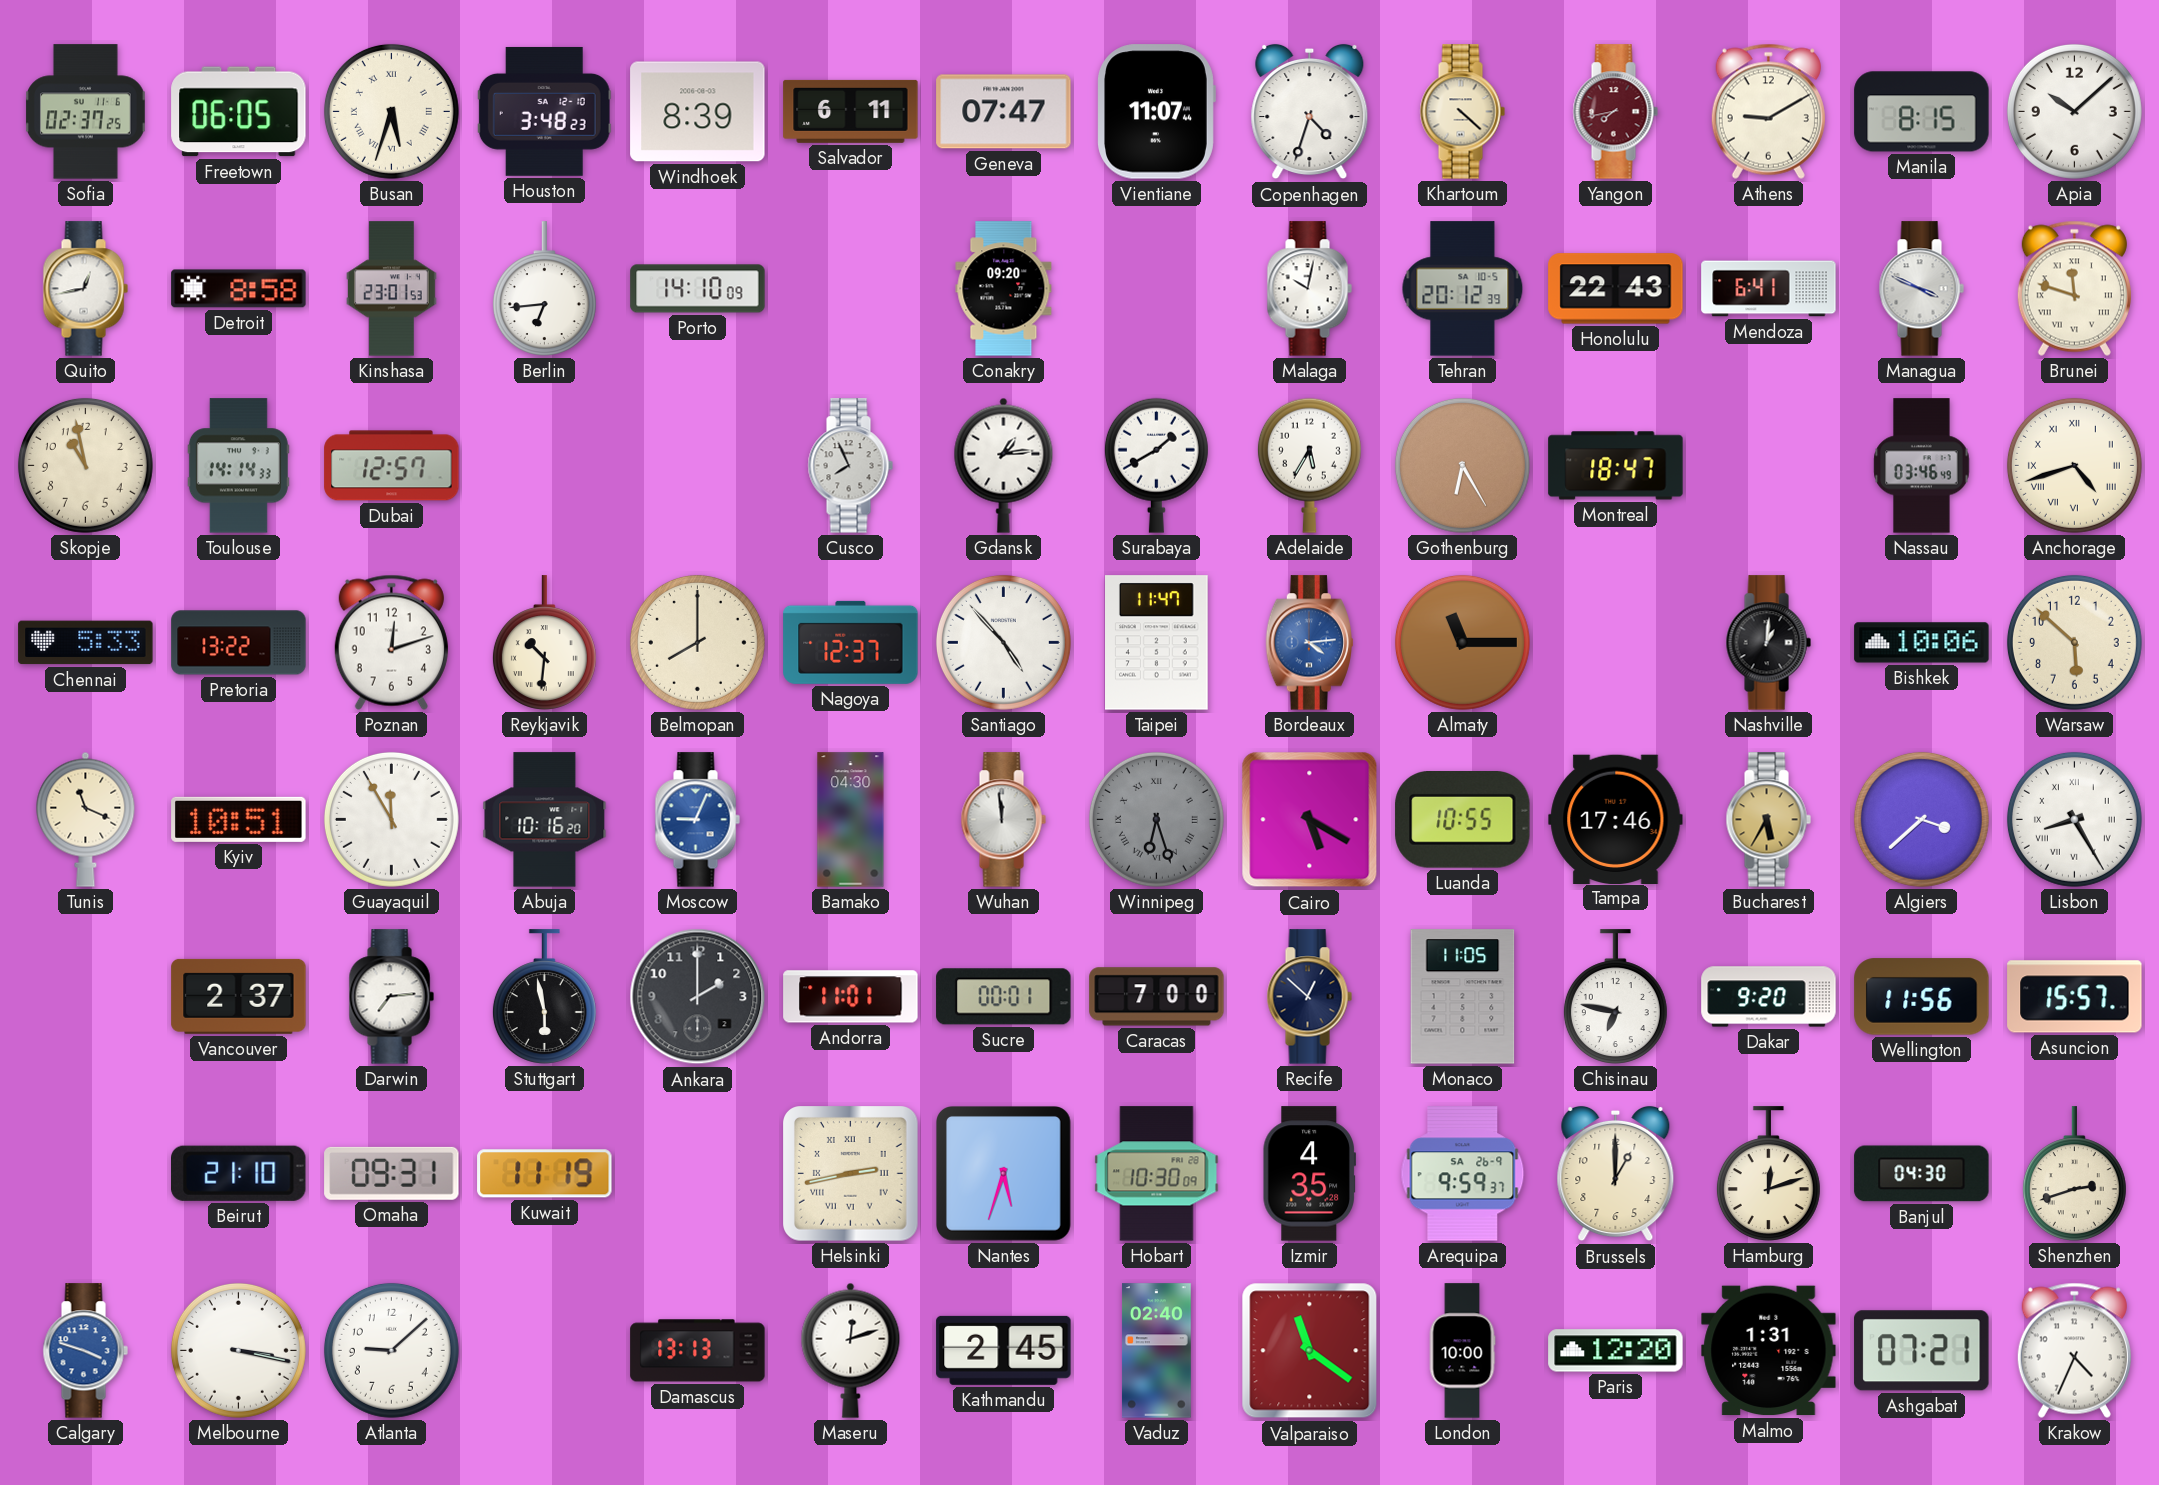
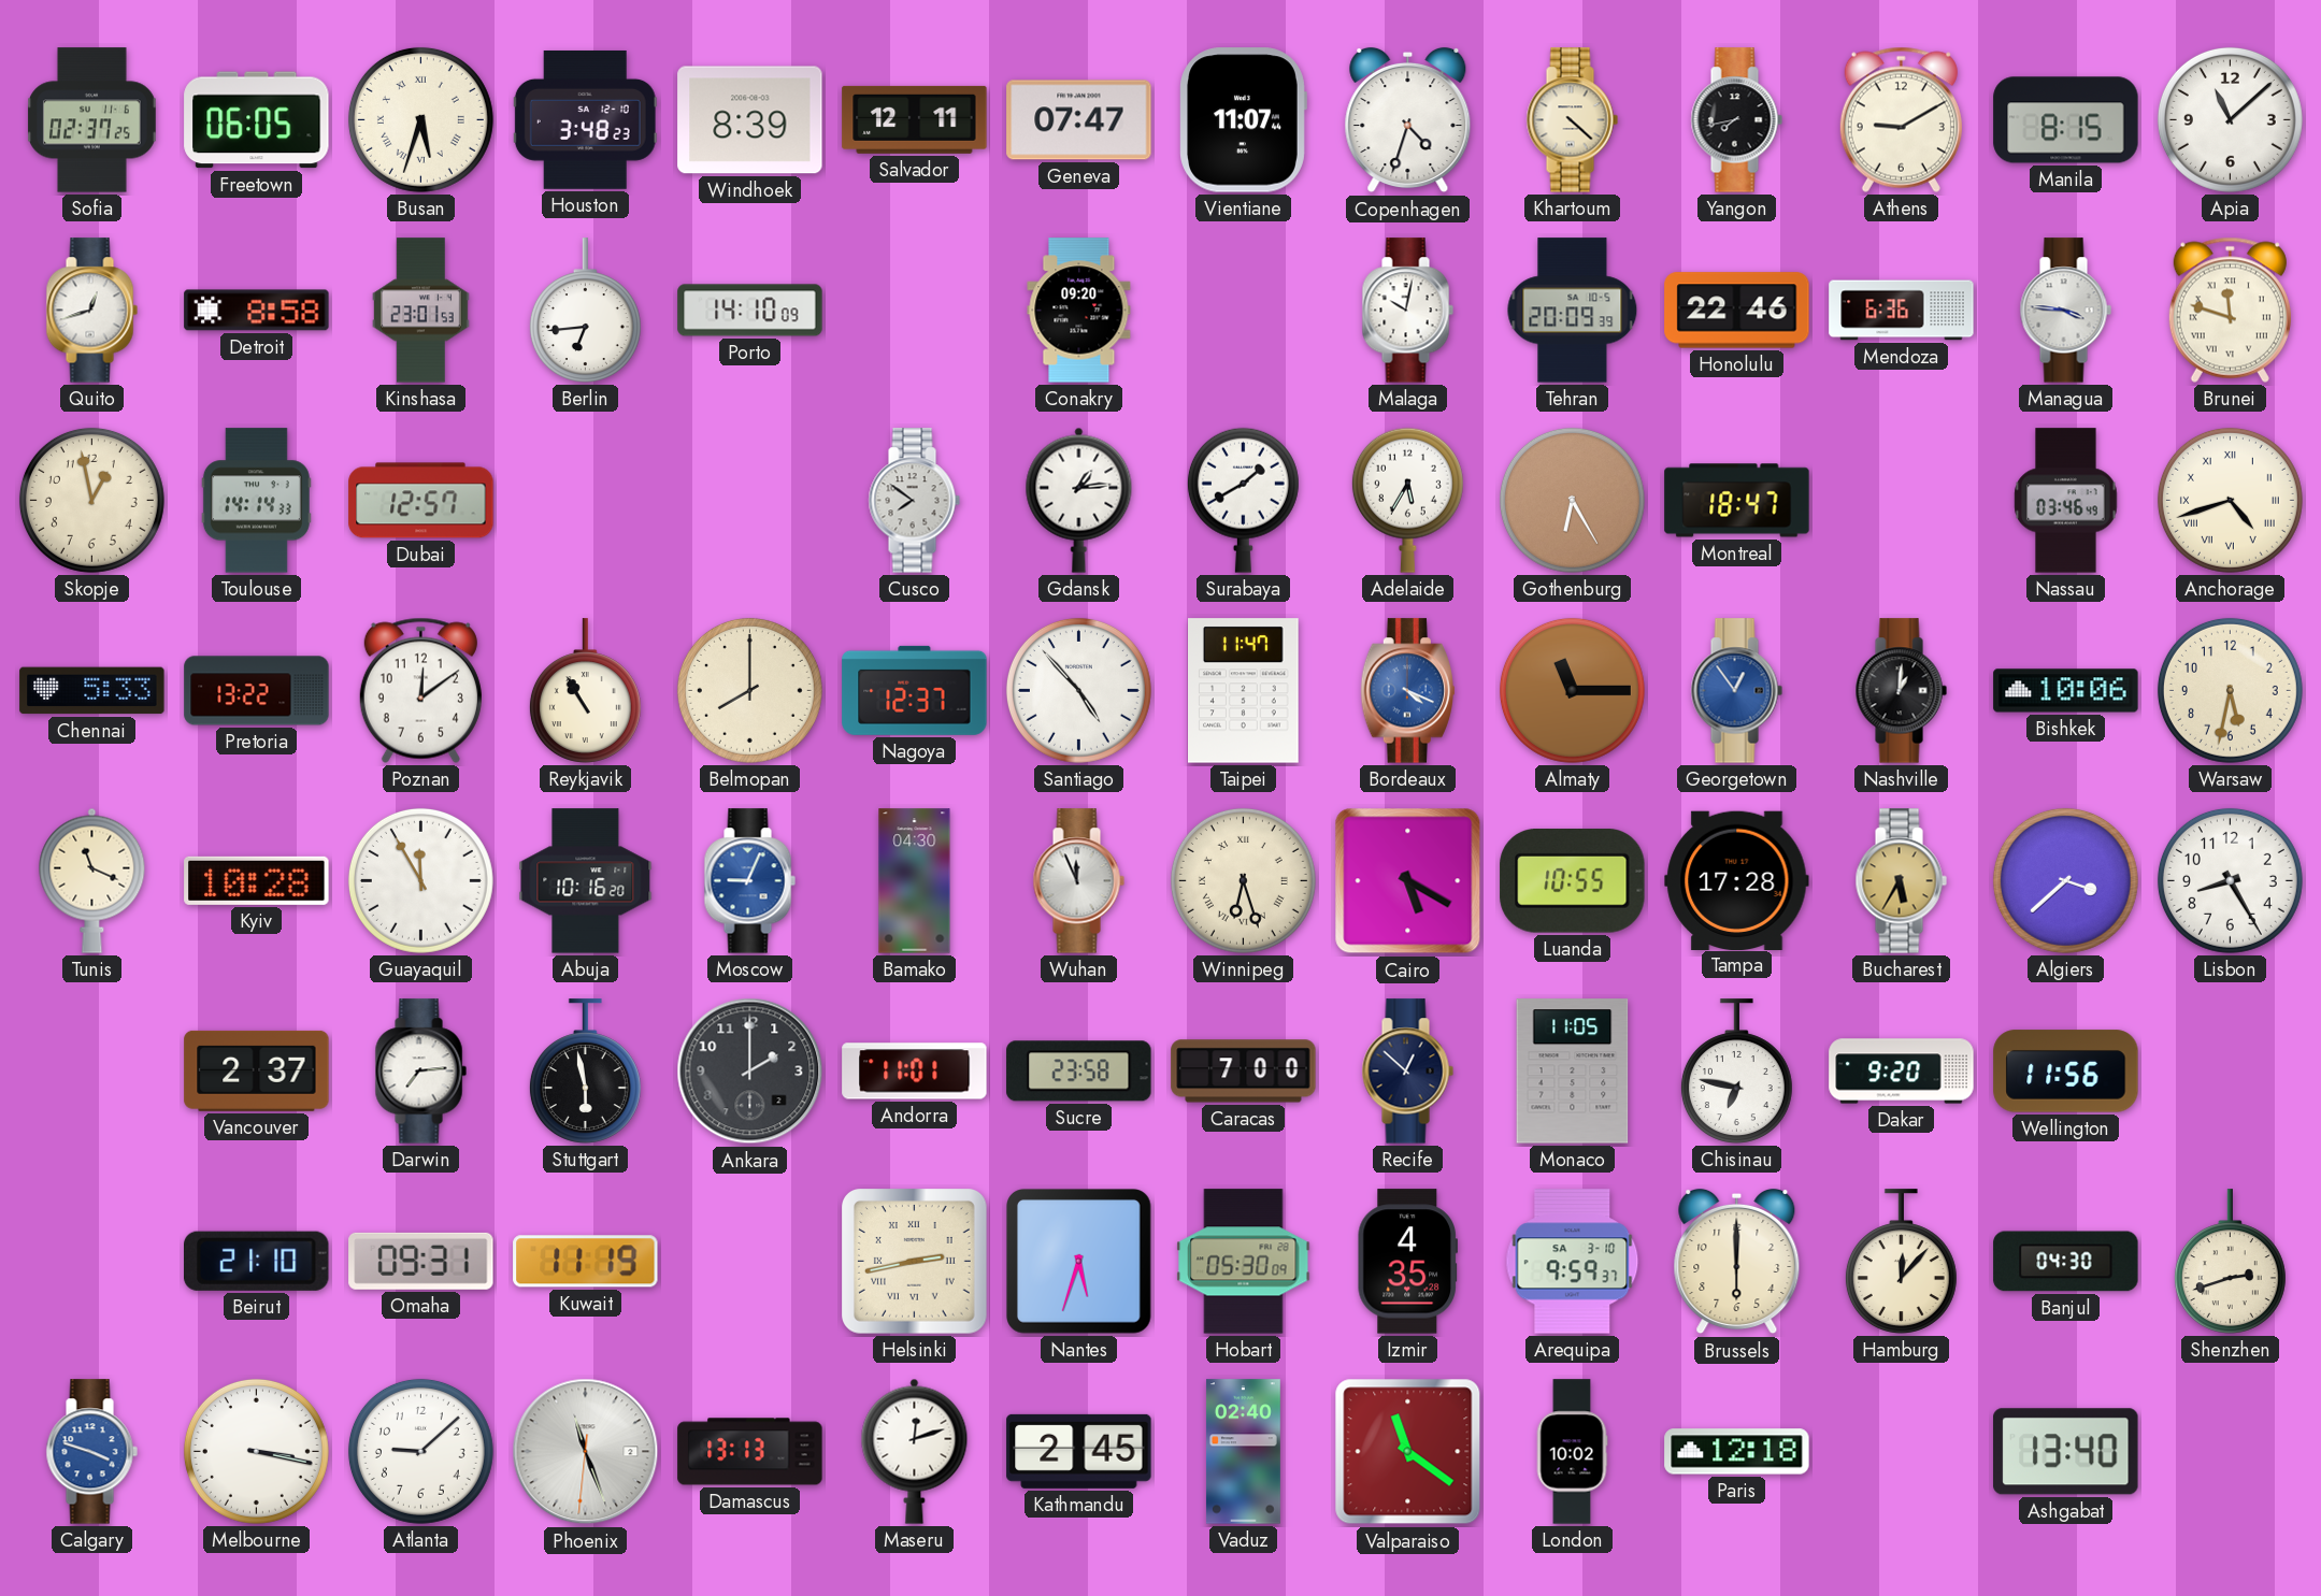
Salvador: 6:11 -> 12:11 (915, 119)
Yangon dial: burgundy -> black (1736, 120)
Apia: 10:08 -> 11:08 (2230, 119)
Quito: 12:43 -> 12:42 (91, 311)
Tehran: 20:12 -> 20:09 (1573, 311)
Honolulu: 22:43 -> 22:46 (1737, 311)
Mendoza: 6:41 -> 6:36 (1902, 311)
Managua: 3:49 -> 3:46 (2065, 311)
Skopje: 10:58 -> 12:58 (91, 500)
Cusco: 7:56 -> 7:51 (914, 501)
Poznan: 12:12 -> 12:09 (420, 690)
Reykjavik: 10:31 -> 10:55 (585, 691)
Bordeaux: 4:14 -> 4:19 (1407, 691)
Georgetown: none -> 12:54 (1736, 691)
Warsaw: 5:52 -> 5:32 (2230, 690)
Kyiv: 10:51 -> 10:28 (257, 880)
Wuhan: 11:59 -> 11:56 (1078, 881)
Winnipeg dial: grey -> cream (1243, 880)
Tampa: 17:46 -> 17:28 (1737, 880)
Lisbon numerals: Roman -> Arabic (2230, 880)
Sucre: 00:01 -> 23:58 (1079, 1072)
Asuncion: 15:57 -> none (2075, 997)
Hobart: 10:30 -> 05:30 (1244, 1262)
Arequipa date: SA 26-9 -> SA 3-10 (1573, 1262)
Brussels: 1:00 -> 6:00 (1737, 1262)
Hamburg: 12:12 -> 12:07 (1901, 1262)
Phoenix: none -> 11:26 (586, 1452)
London: 10:00 -> 10:02 (1572, 1452)
Paris: 12:20 -> 12:18 (1737, 1452)
Malmo: 1:31 -> none (1769, 1351)
Ashgabat: 07:21 -> 13:40 (2066, 1452)
Krakow: 4:34 -> none (2074, 1350)
